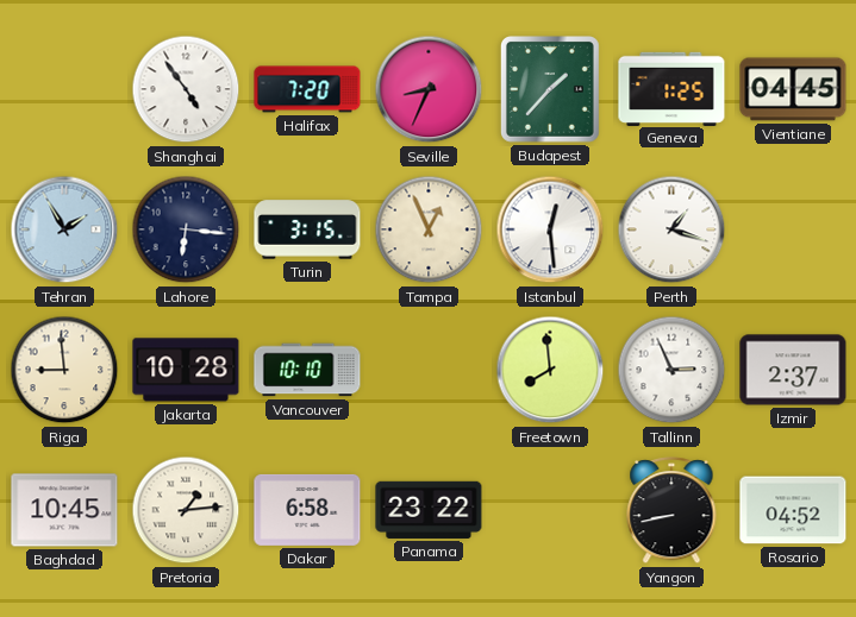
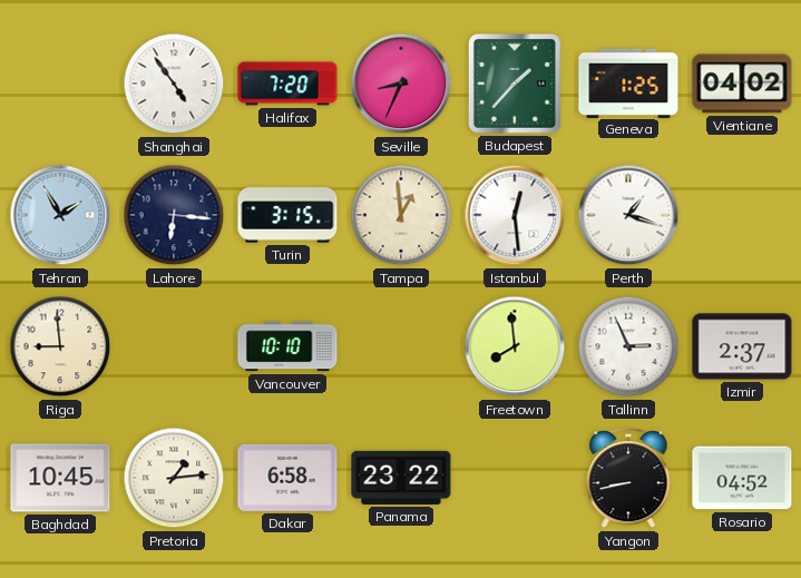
Vientiane: 04:45 -> 04:02 (742, 84)
Tampa: 12:56 -> 12:59 (401, 215)
Jakarta: 10:28 -> none (186, 370)
